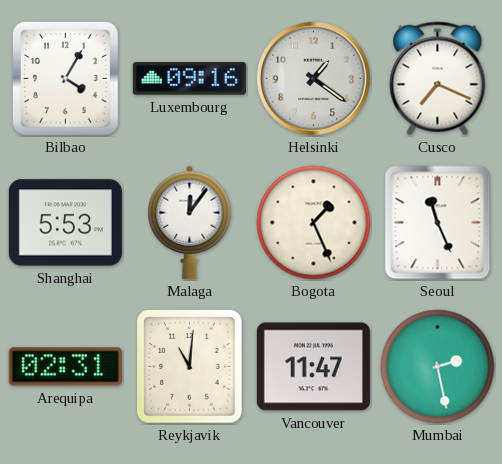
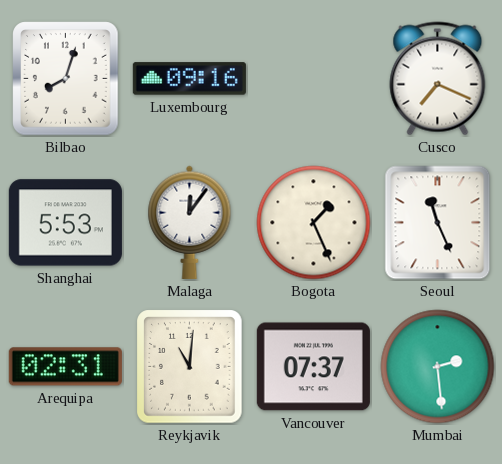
Bilbao: 4:05 -> 8:03 (66, 79)
Helsinki: 1:21 -> none (314, 79)
Vancouver: 11:47 -> 07:37 (313, 367)
Mumbai: 2:28 -> 2:29 (438, 367)
